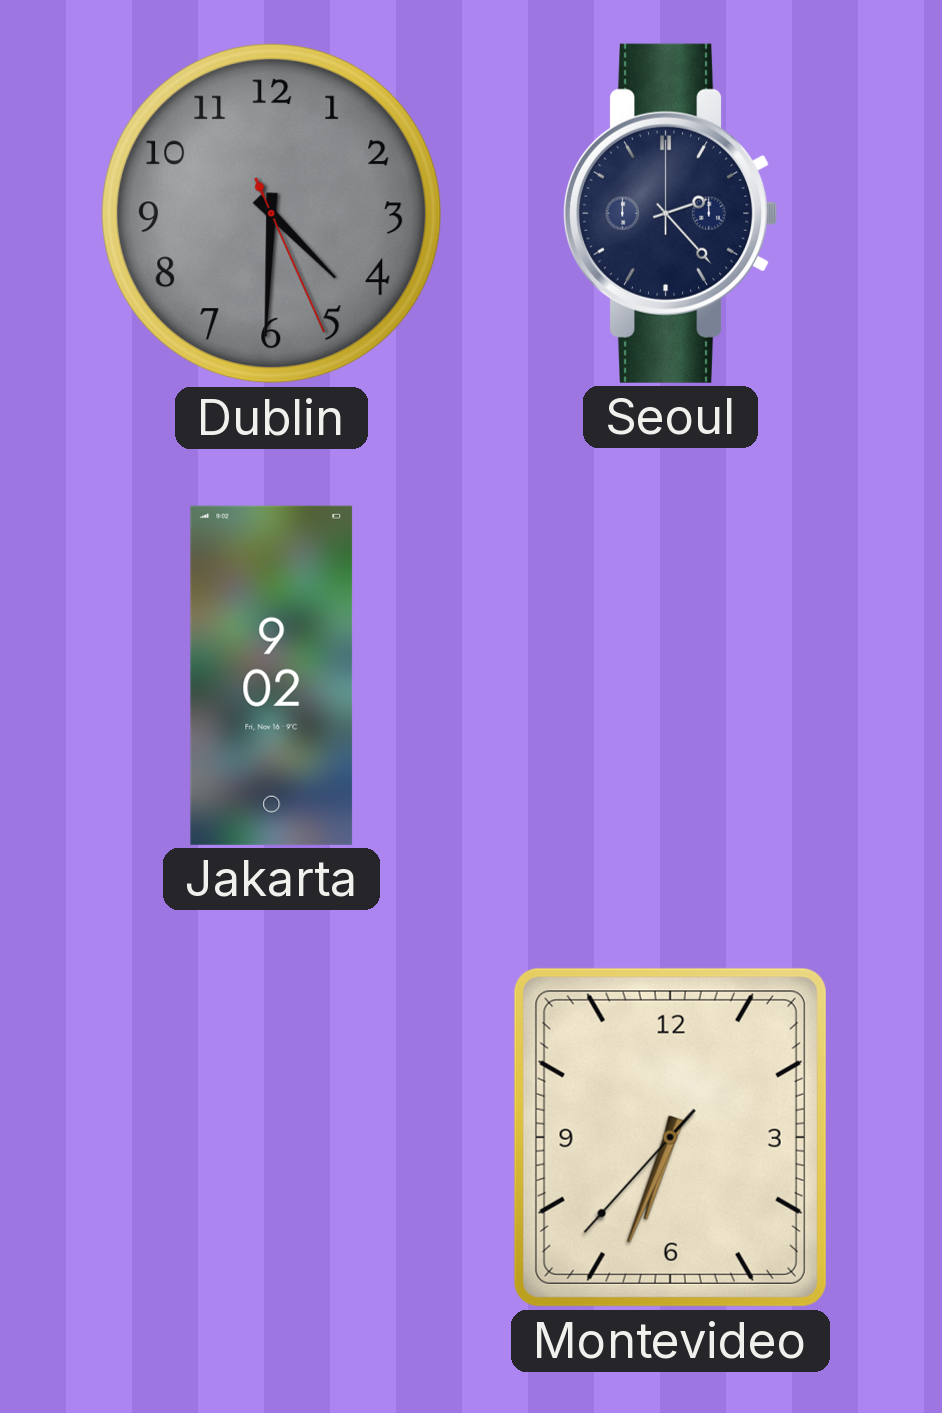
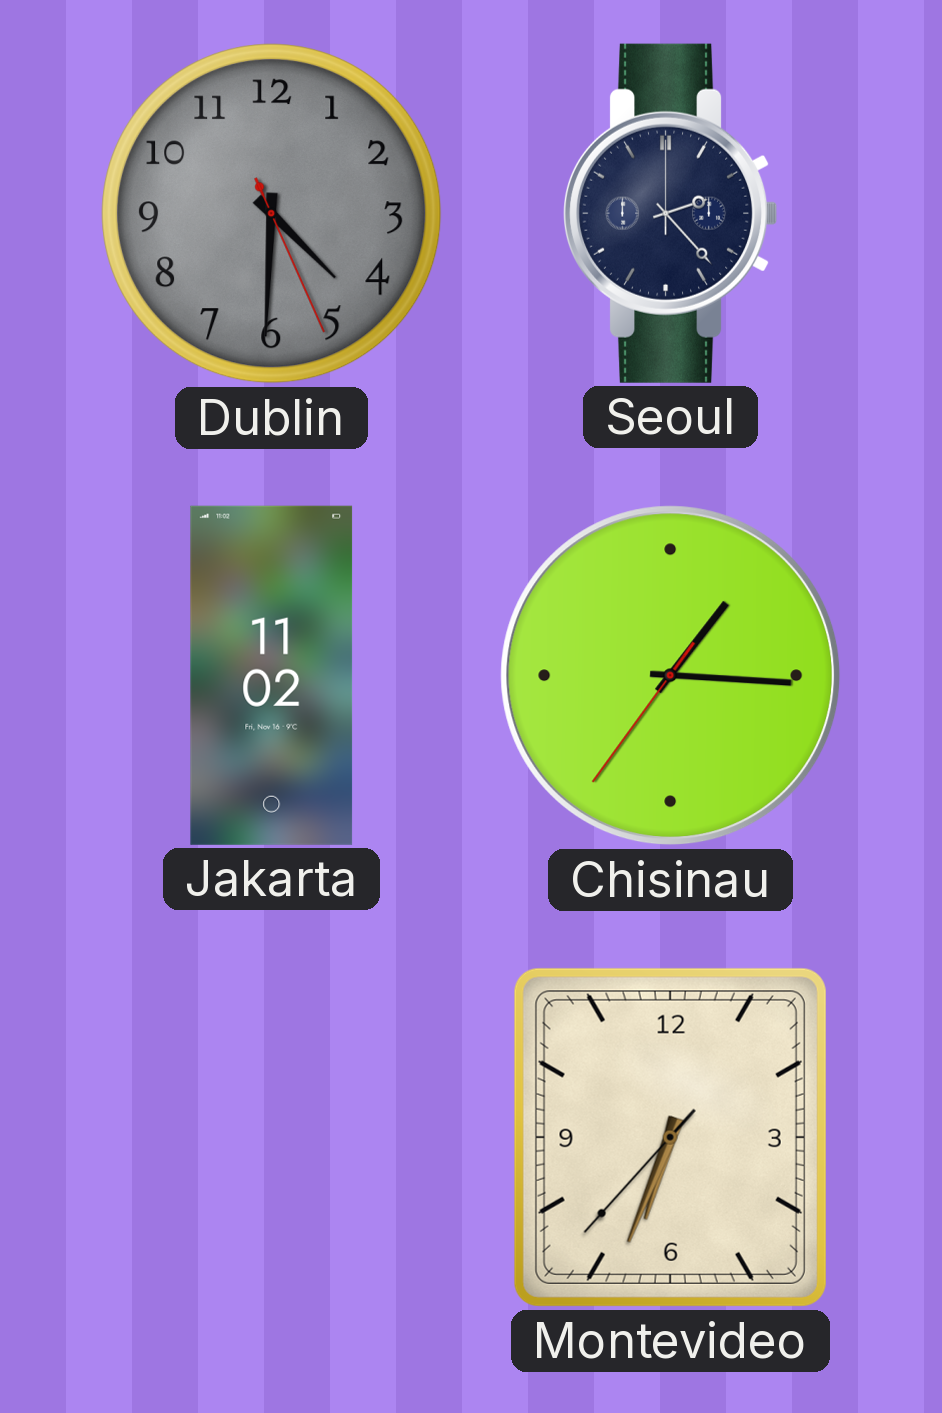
Jakarta: 9:02 -> 11:02 (272, 675)
Chisinau: none -> 1:15 (671, 676)
